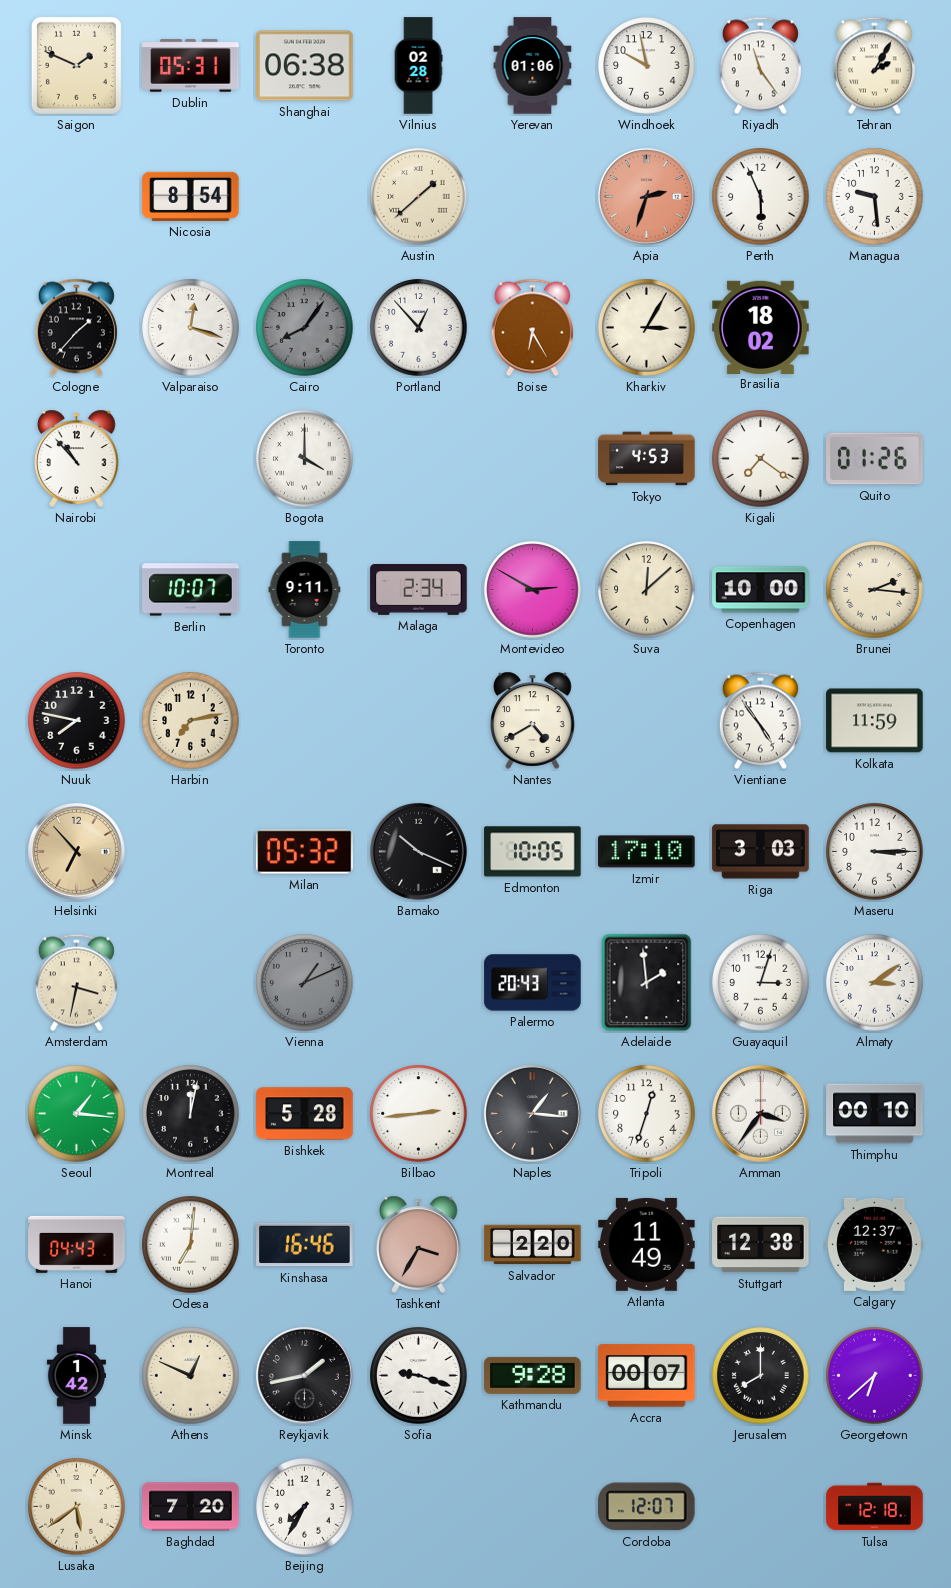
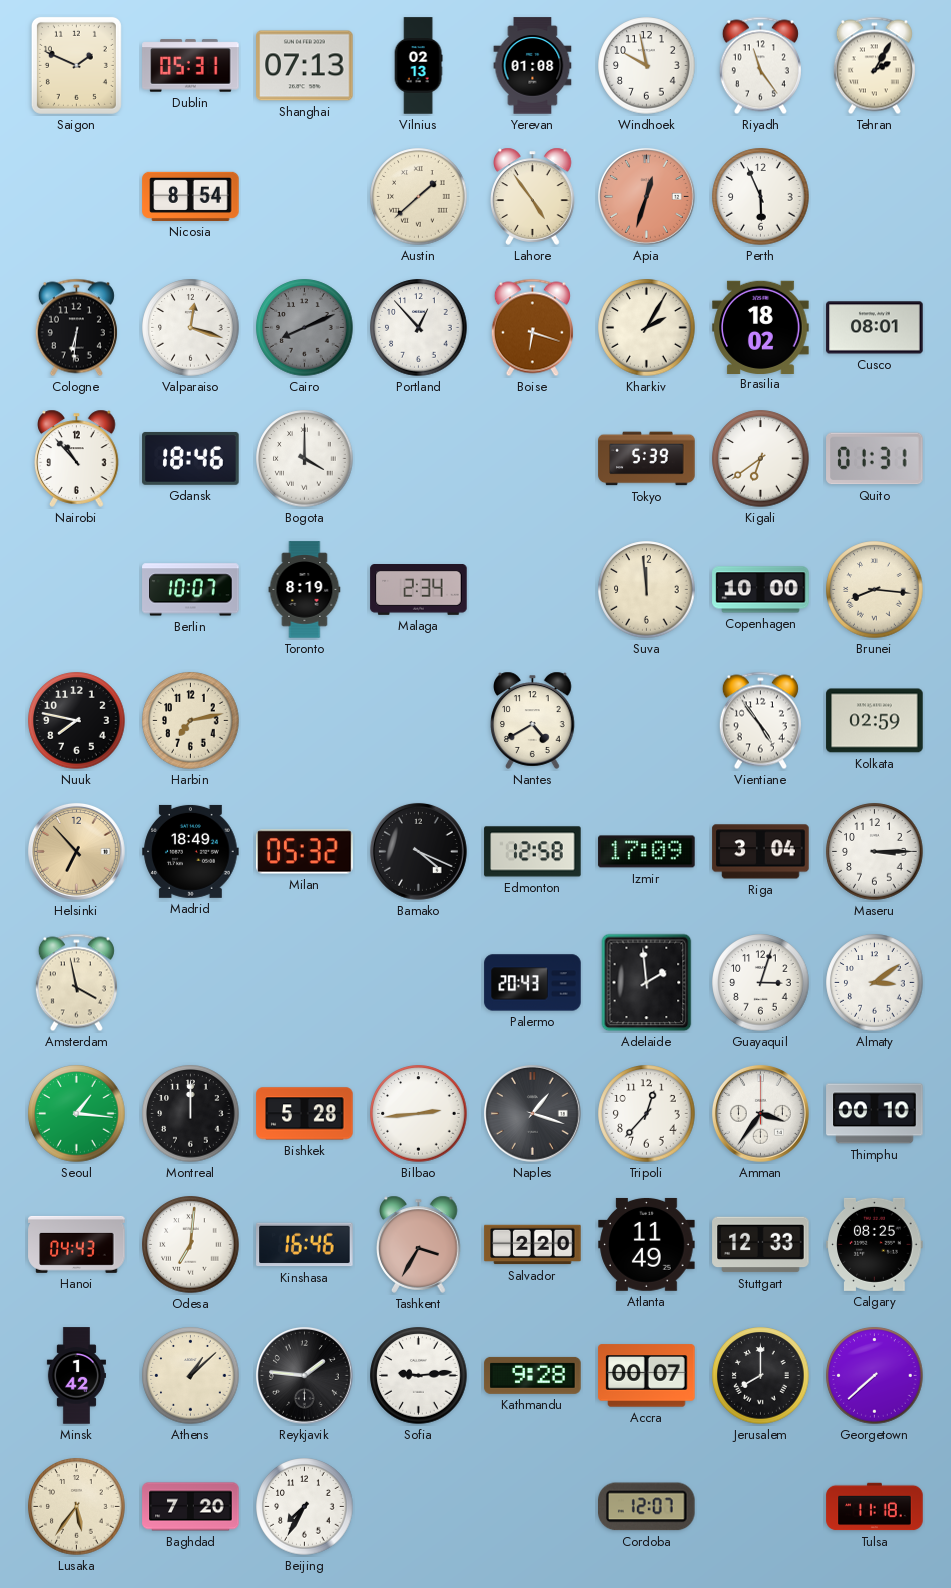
Shanghai: 06:38 -> 07:13 (305, 66)
Vilnius: 02:28 -> 02:13 (418, 66)
Yerevan: 01:06 -> 01:08 (533, 66)
Lahore: none -> 4:54 (533, 196)
Apia: 2:33 -> 12:33 (646, 196)
Managua: 9:29 -> none (875, 197)
Cologne: 1:37 -> 6:31 (76, 328)
Cairo: 8:06 -> 8:11 (305, 328)
Boise: 6:25 -> 6:18 (532, 328)
Kharkiv: 3:05 -> 2:05 (647, 328)
Cusco: none -> 08:01 (875, 328)
Gdansk: none -> 18:46 (191, 458)
Tokyo: 4:53 -> 5:39 (647, 459)
Kigali: 7:21 -> 6:39 (761, 459)
Quito: 01:26 -> 01:31 (875, 459)
Toronto: 9:11 -> 8:19 (305, 590)
Montevideo: 2:50 -> none (533, 590)
Suva: 12:08 -> 11:59 (647, 590)
Brunei: 2:16 -> 8:16 (875, 590)
Kolkata: 11:59 -> 02:59 (875, 721)
Madrid: none -> 18:49 (191, 851)
Bamako: 10:19 -> 4:19 (418, 851)
Edmonton: 10:05 -> 12:58 (533, 852)
Izmir: 17:10 -> 17:09 (647, 852)
Riga: 3:03 -> 3:04 (761, 852)
Amsterdam: 3:32 -> 3:58 (76, 983)
Vienna: 1:11 -> none (305, 983)
Montreal: 12:02 -> 12:00 (191, 1114)
Naples: 1:16 -> 1:18 (532, 1113)
Tripoli: 12:33 -> 12:37 (647, 1114)
Stuttgart: 12:38 -> 12:33 (761, 1245)
Calgary: 12:37 -> 08:25 (875, 1244)
Athens: 12:49 -> 1:08 (191, 1376)
Reykjavik: 1:43 -> 1:46 (304, 1375)
Sofia: 9:18 -> 9:14 (419, 1376)
Georgetown: 6:38 -> 7:38 (875, 1376)
Lusaka: 5:39 -> 5:36 (77, 1507)
Tulsa: 12:18 -> 11:18 (875, 1507)
